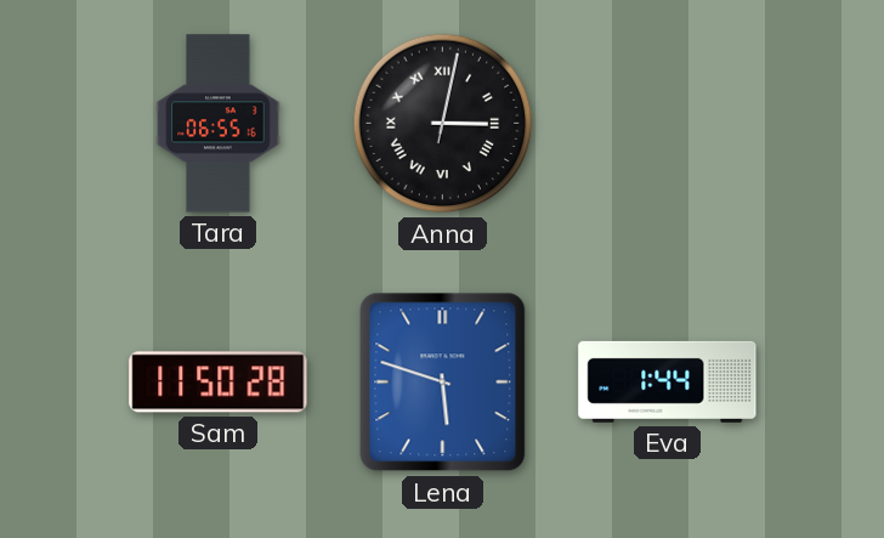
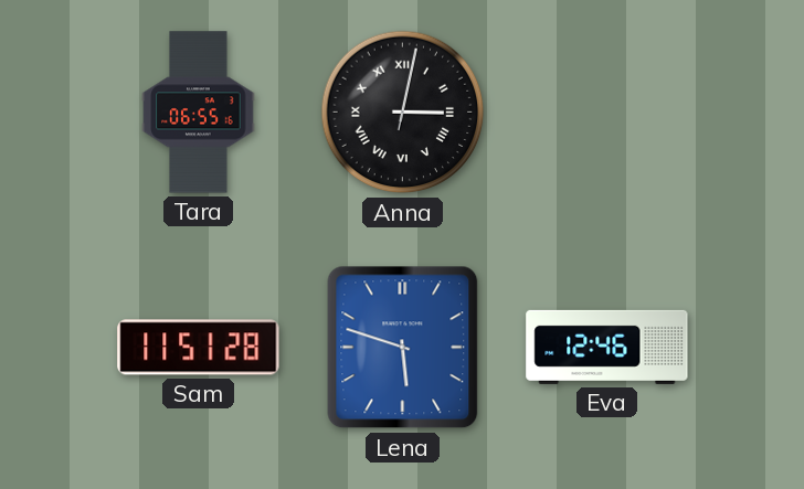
Sam: 11:50 -> 11:51 (199, 348)
Eva: 1:44 -> 12:46 (607, 347)
